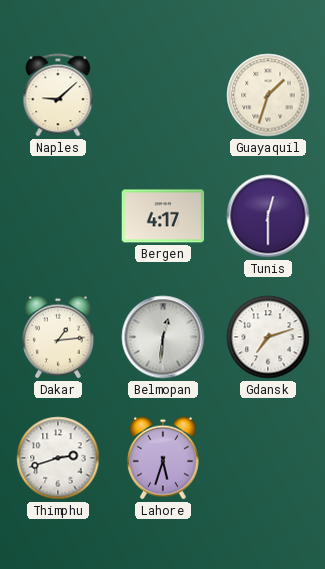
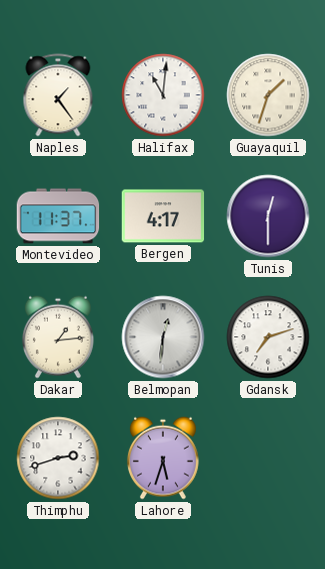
Naples: 9:08 -> 1:24 (58, 95)
Halifax: none -> 11:01 (163, 95)
Montevideo: none -> 11:37 (58, 216)
